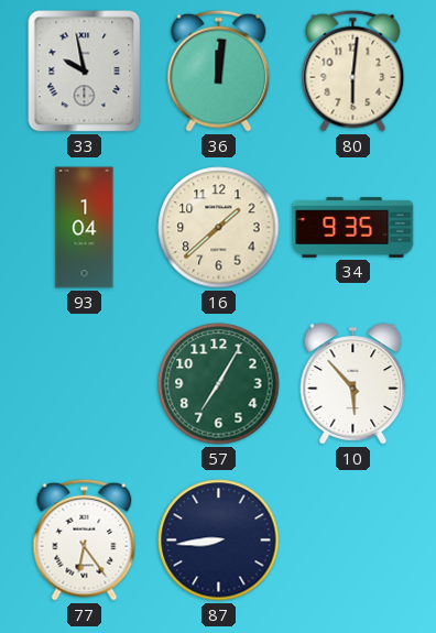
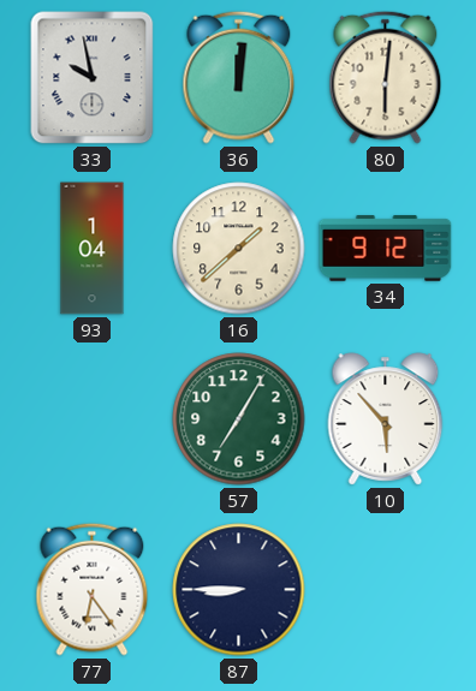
34: 9:35 -> 9:12 (386, 249)
87: 8:44 -> 8:45 (239, 590)
